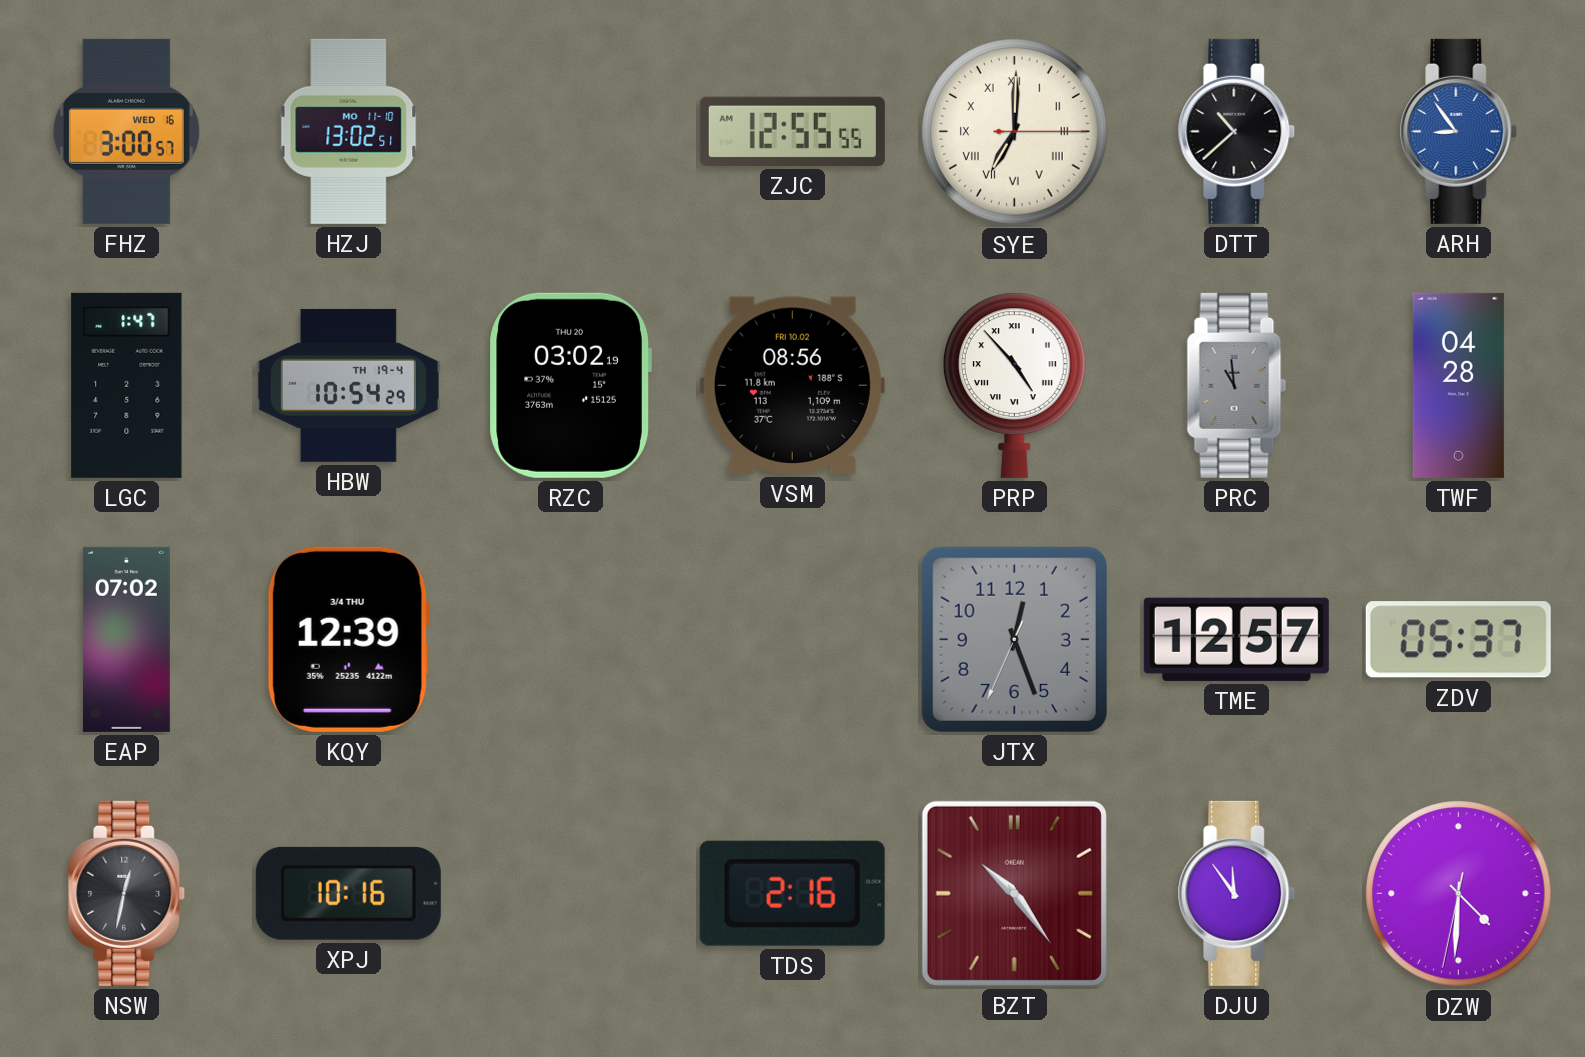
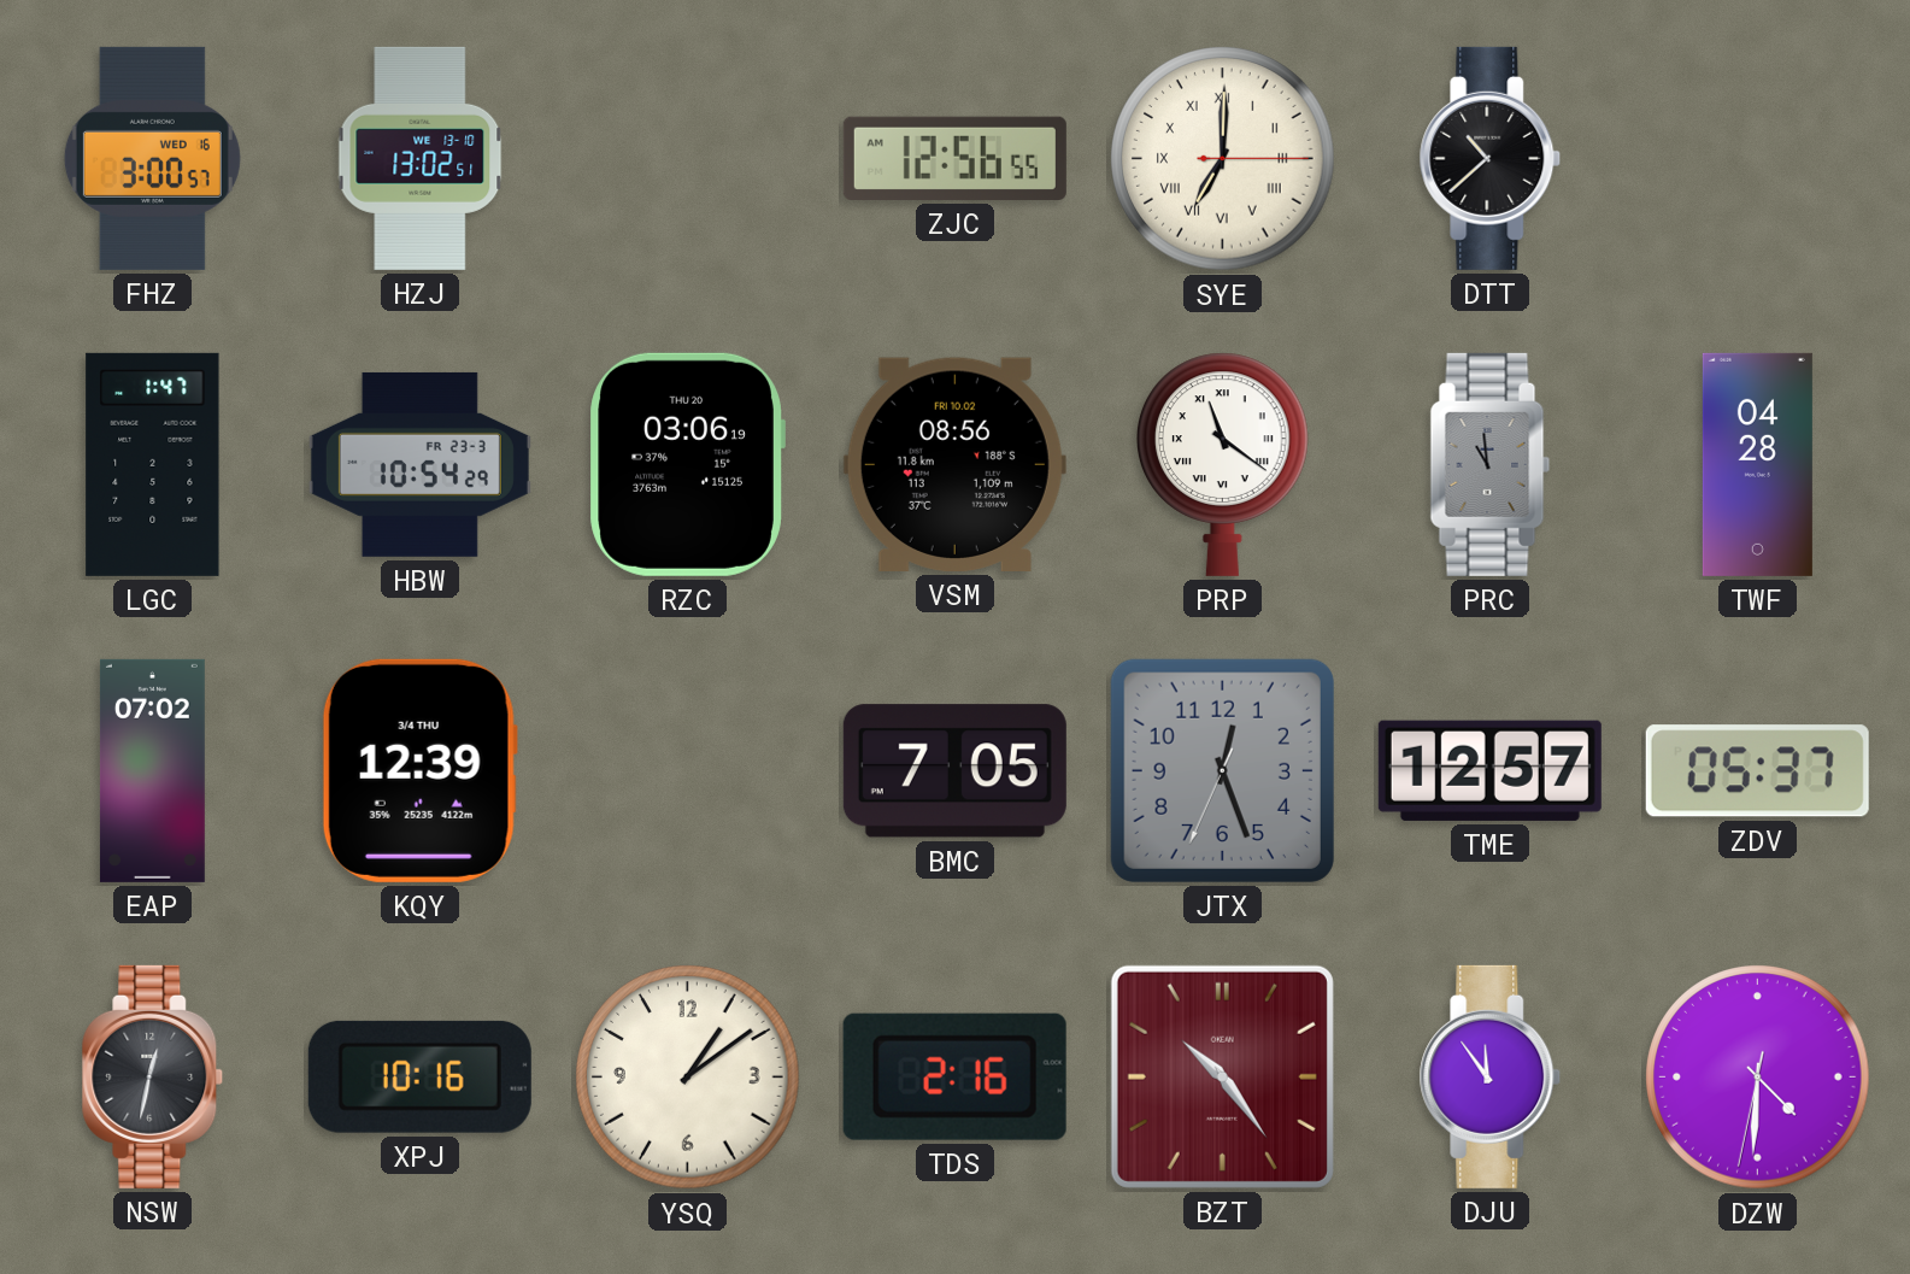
HZJ date: MO 11-10 -> WE 13-10 (421, 158)
ZJC: 12:55 -> 12:56 (954, 158)
ARH: 8:54 -> none (1459, 131)
HBW date: TH 19-4 -> FR 23-3 (419, 464)
RZC: 03:02 -> 03:06 (687, 464)
PRP: 4:53 -> 11:21 (1223, 464)
BMC: none -> 7:05 (954, 771)
YSQ: none -> 1:09 (688, 1078)
